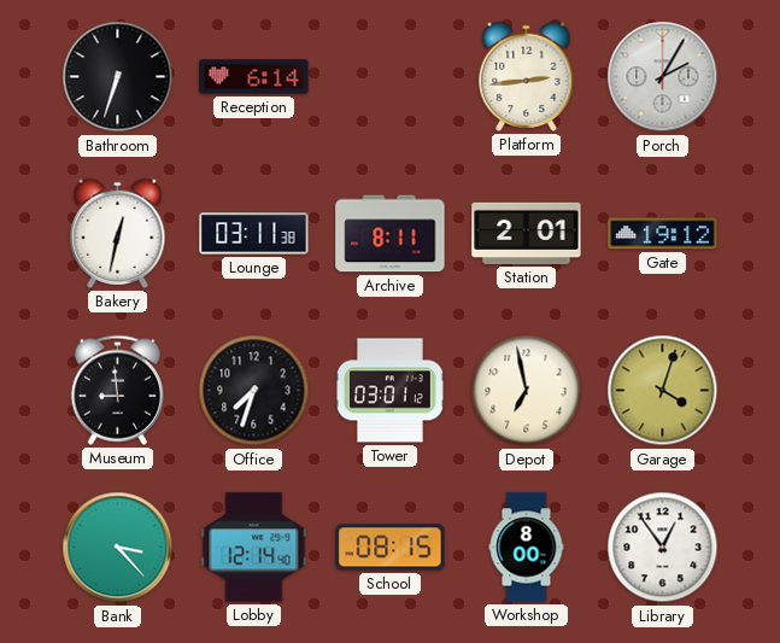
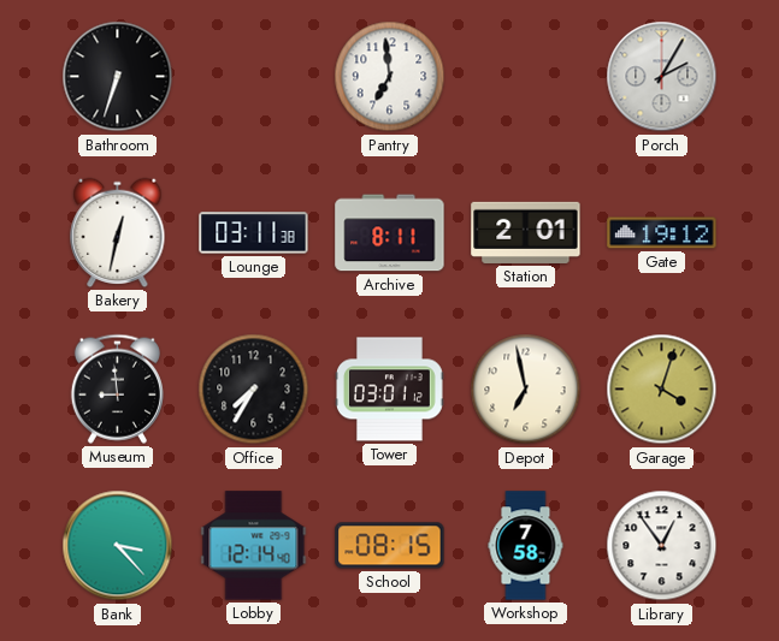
Reception: 6:14 -> none (254, 77)
Pantry: none -> 6:59 (390, 77)
Platform: 2:44 -> none (527, 76)
Office: 7:33 -> 7:35 (254, 390)
Workshop: 8:00 -> 7:58 (526, 546)
